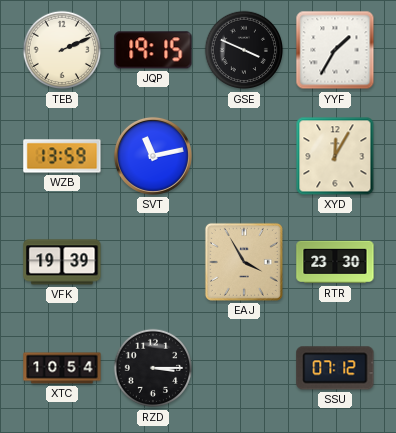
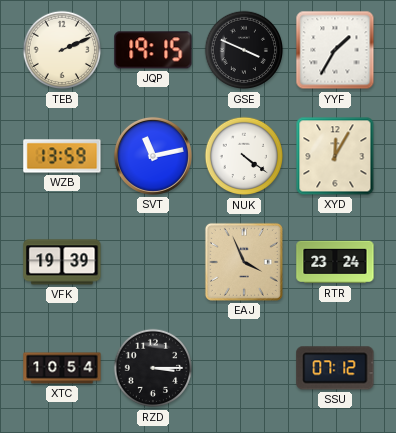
NUK: none -> 4:21 (244, 156)
EAJ: 3:55 -> 3:56 (244, 262)
RTR: 23:30 -> 23:24 (335, 262)
